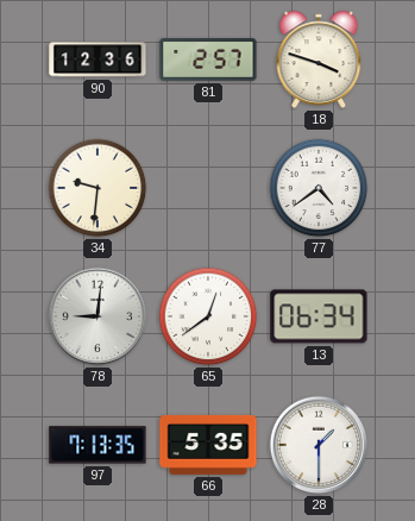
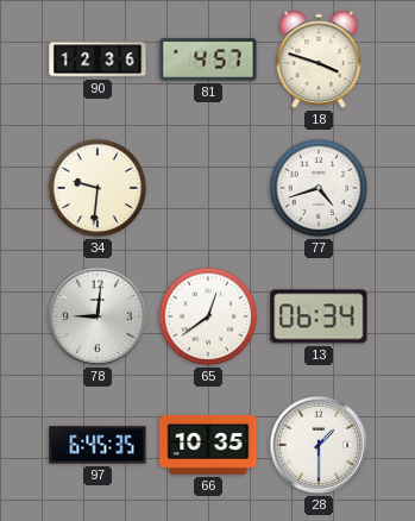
81: 2:57 -> 4:57 (208, 59)
77: 4:39 -> 4:42 (319, 188)
97: 7:13 -> 6:45 (98, 445)
66: 5:35 -> 10:35 (208, 445)
